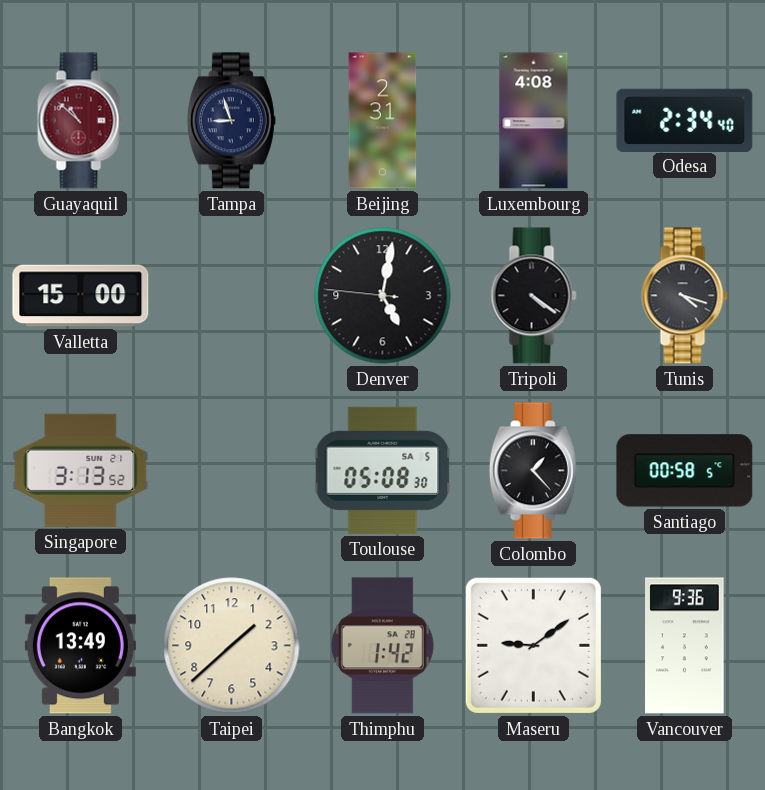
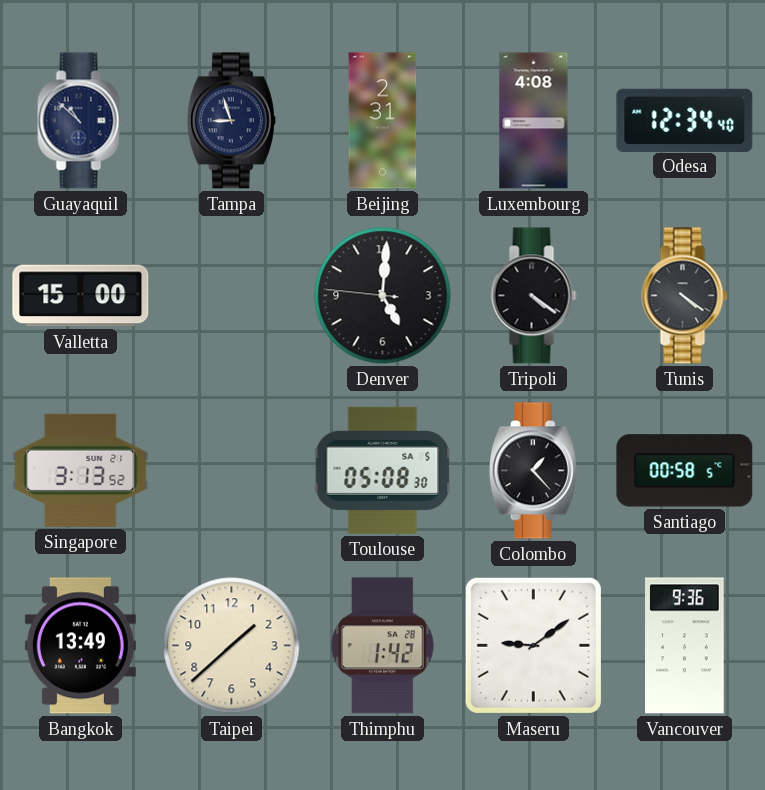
Guayaquil dial: burgundy -> navy (81, 121)
Odesa: 2:34 -> 12:34 (685, 120)
Denver: 5:01 -> 5:00 (383, 296)
Tunis: 4:18 -> 4:21 (685, 296)
